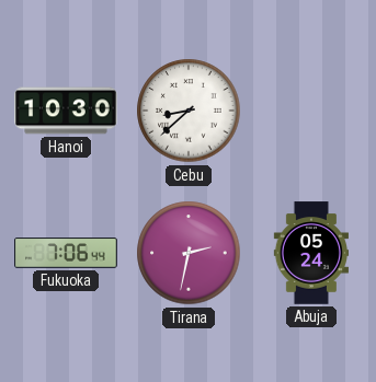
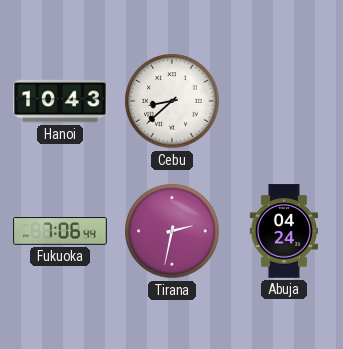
Hanoi: 10:30 -> 10:43 (60, 101)
Abuja: 05:24 -> 04:24 (283, 231)
